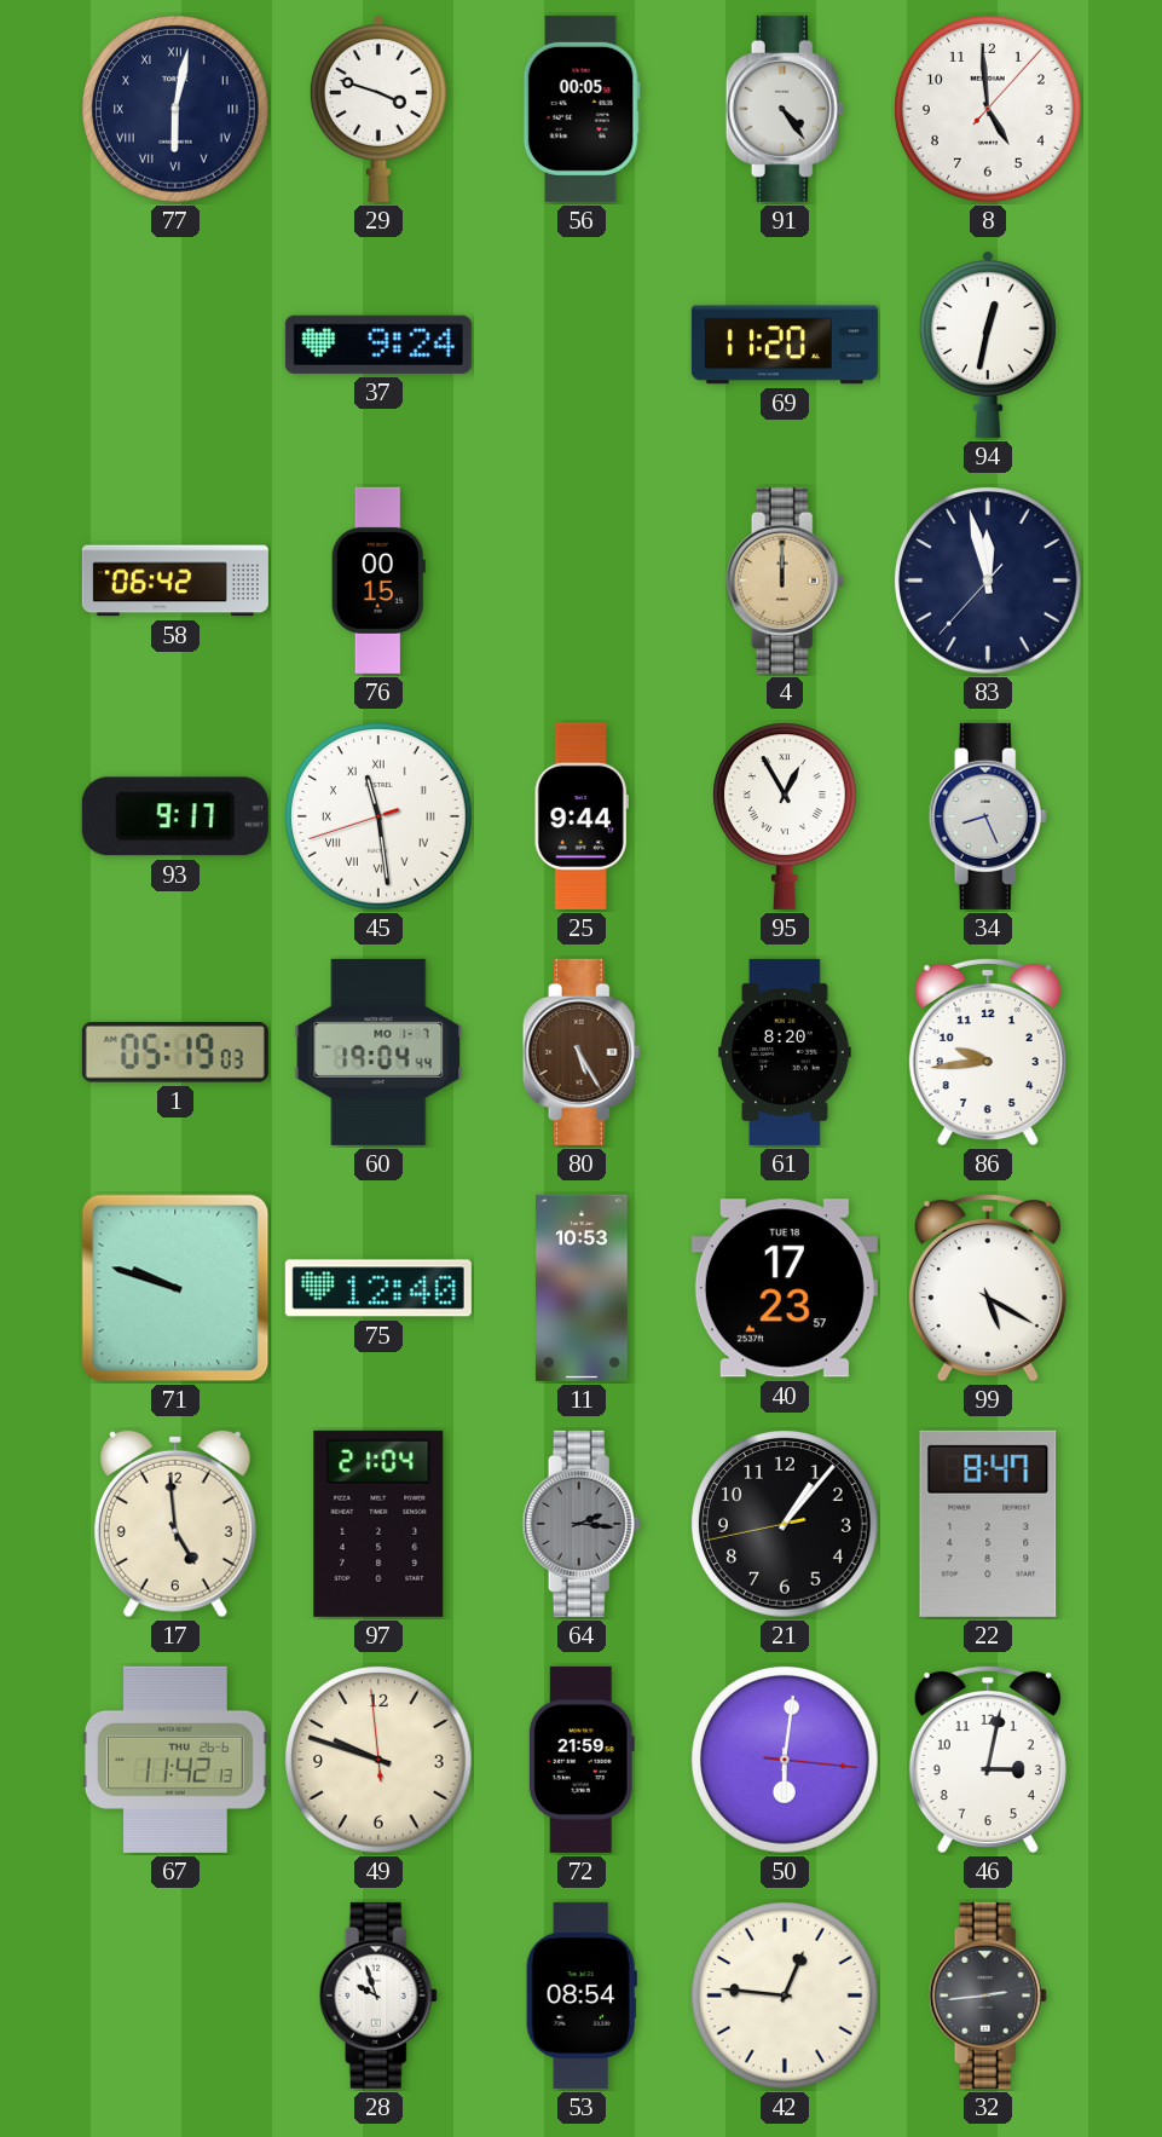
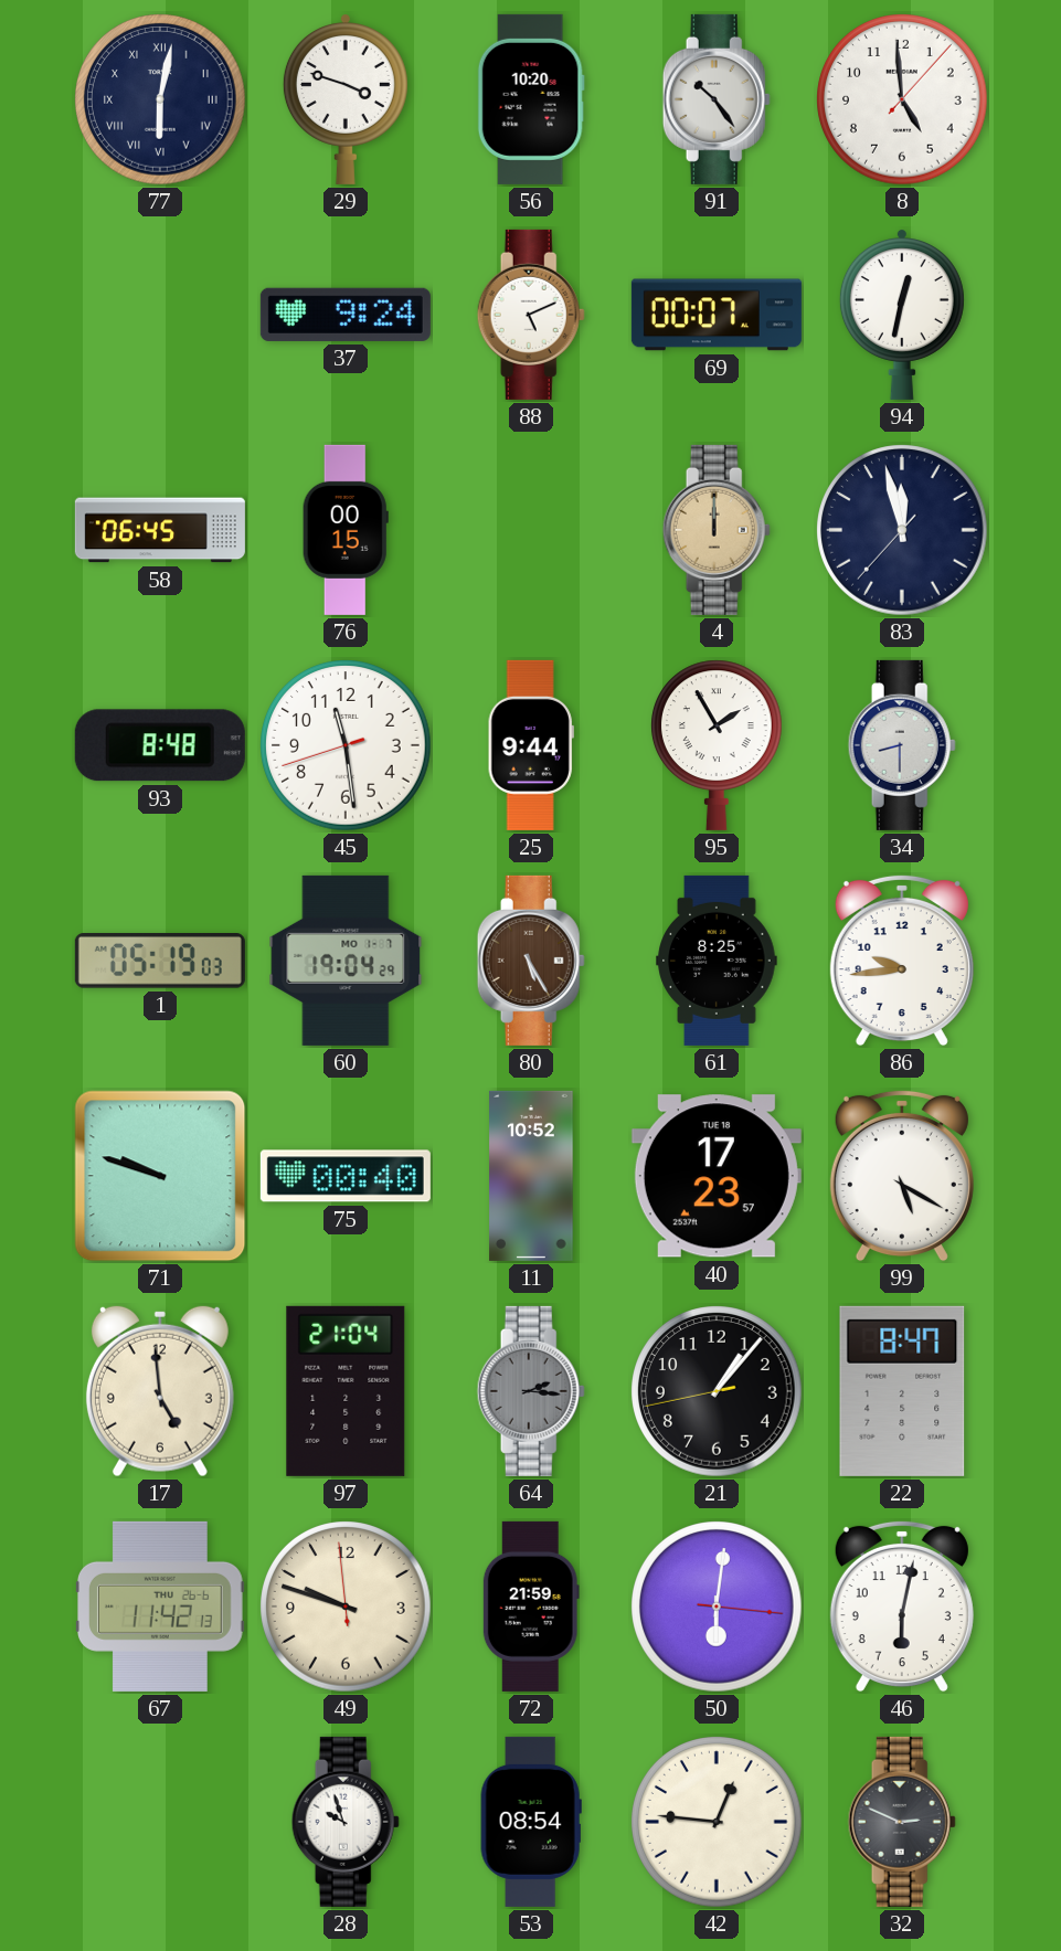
56: 00:05 -> 10:20 (531, 99)
91: 4:24 -> 10:24 (717, 99)
88: none -> 5:11 (531, 315)
69: 11:20 -> 00:07 (717, 315)
58: 06:42 -> 06:45 (160, 530)
93: 9:17 -> 8:48 (160, 745)
45 numerals: Roman -> Arabic (346, 745)
95: 12:55 -> 1:55 (717, 745)
34: 8:26 -> 8:30 (902, 745)
60: 19:04:44 -> 19:04:29 (346, 961)
61: 8:20 -> 8:25 (717, 961)
75: 12:40 -> 00:40 (346, 1176)
11: 10:53 -> 10:52 (531, 1176)
46: 3:02 -> 6:02 (902, 1607)
32: 2:44 -> 2:49 (902, 1822)
